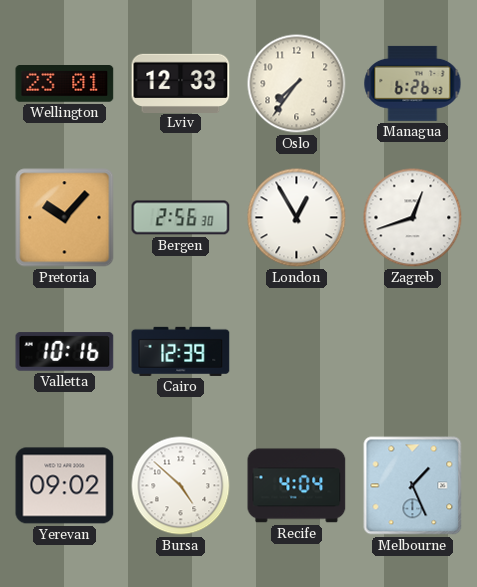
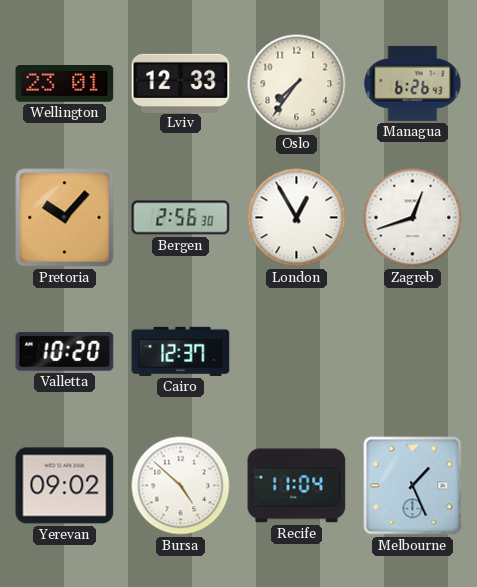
Valletta: 10:16 -> 10:20 (65, 352)
Cairo: 12:39 -> 12:37 (181, 351)
Recife: 4:04 -> 11:04 (297, 486)
